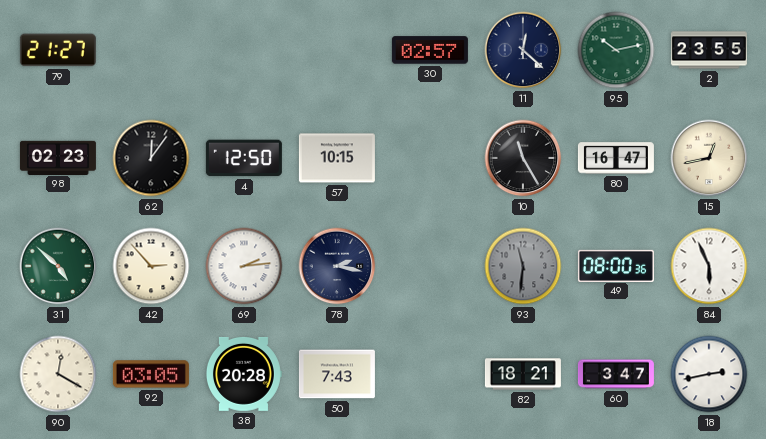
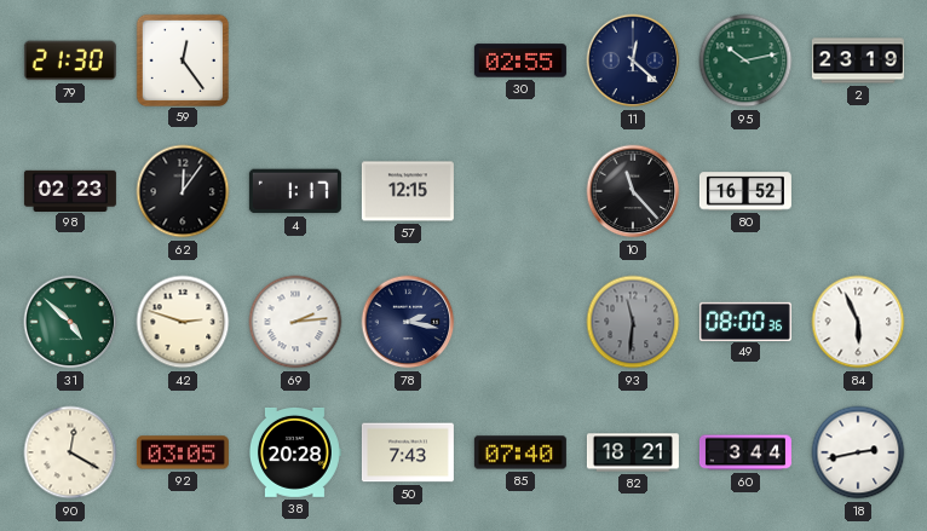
79: 21:27 -> 21:30 (70, 60)
59: none -> 12:24 (182, 59)
30: 02:57 -> 02:55 (520, 60)
2: 23:55 -> 23:19 (858, 60)
4: 12:50 -> 1:17 (295, 191)
57: 10:15 -> 12:15 (408, 191)
10: 11:25 -> 11:23 (633, 191)
80: 16:47 -> 16:52 (745, 191)
15: 12:43 -> none (709, 158)
42: 2:53 -> 2:48 (183, 322)
85: none -> 07:40 (520, 452)
60: 3:47 -> 3:44 (745, 452)
